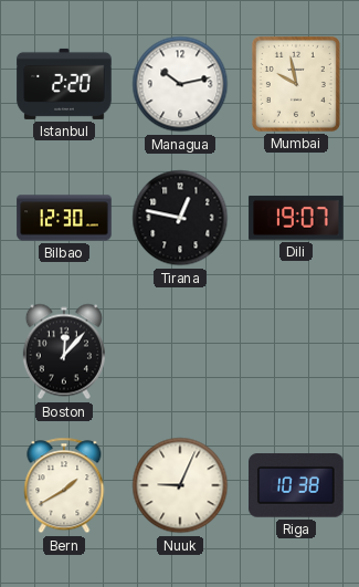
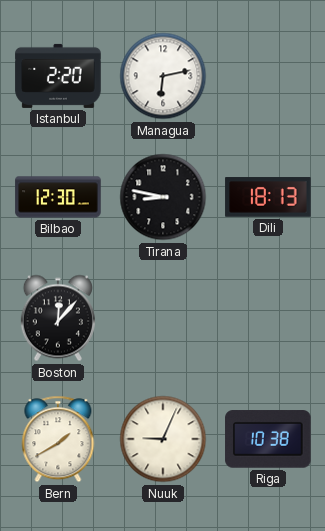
Managua: 10:13 -> 6:13 (163, 76)
Mumbai: 9:58 -> none (296, 84)
Tirana: 12:47 -> 8:47 (163, 197)
Dili: 19:07 -> 18:13 (268, 197)
